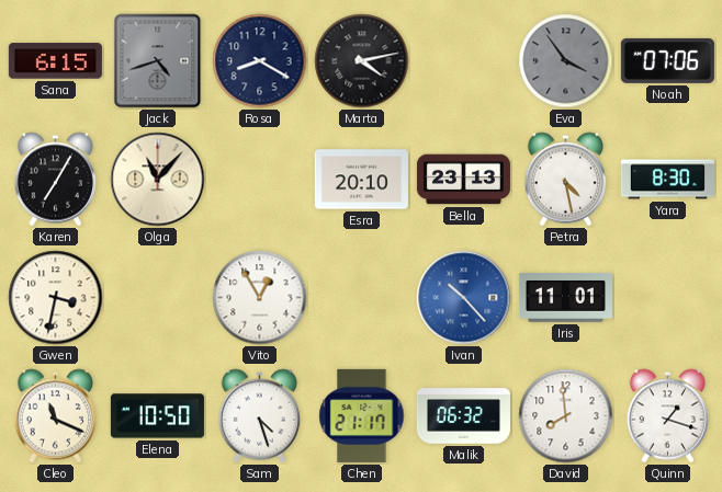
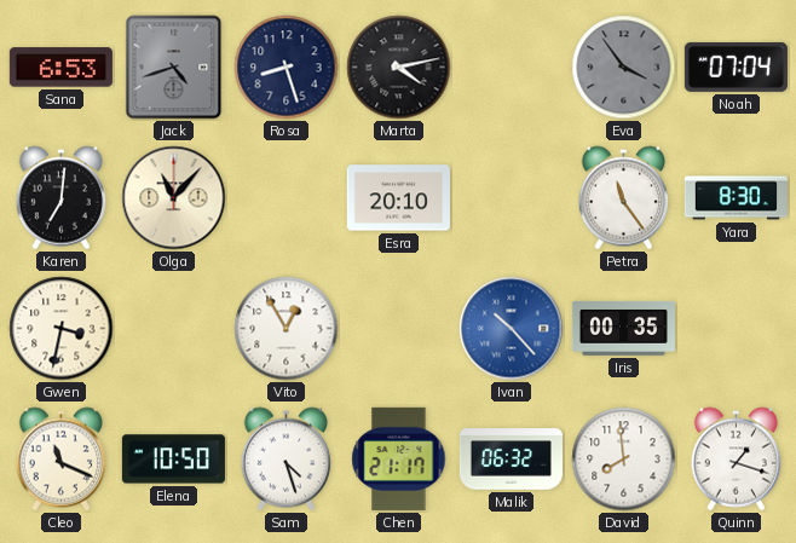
Sana: 6:15 -> 6:53 (60, 68)
Rosa: 8:20 -> 8:27 (287, 68)
Noah: 07:06 -> 07:04 (736, 67)
Karen: 7:05 -> 7:01 (62, 198)
Bella: 23:13 -> none (463, 180)
Petra: 4:28 -> 11:24 (624, 198)
Iris: 11:01 -> 00:35 (623, 328)
